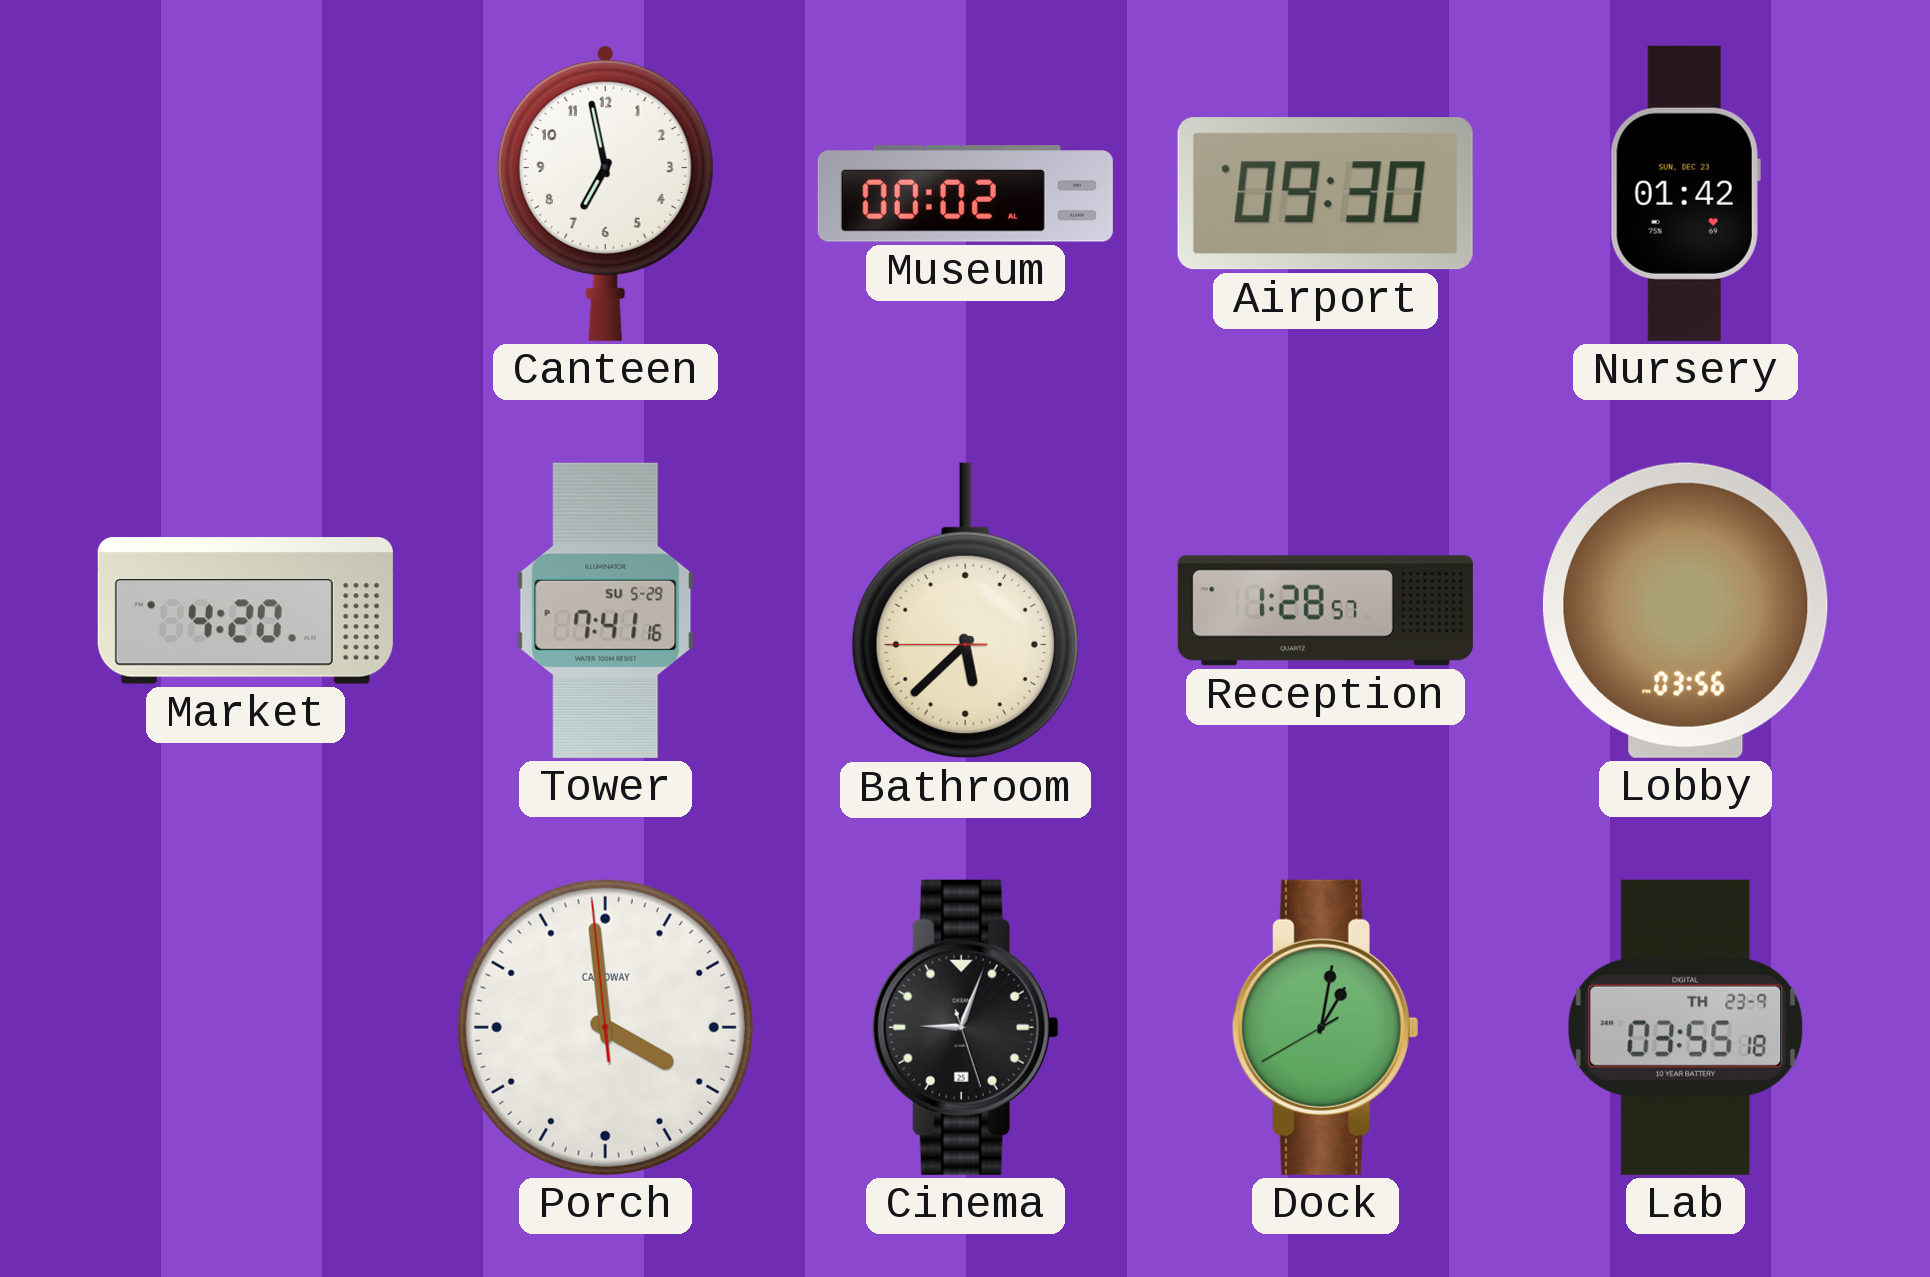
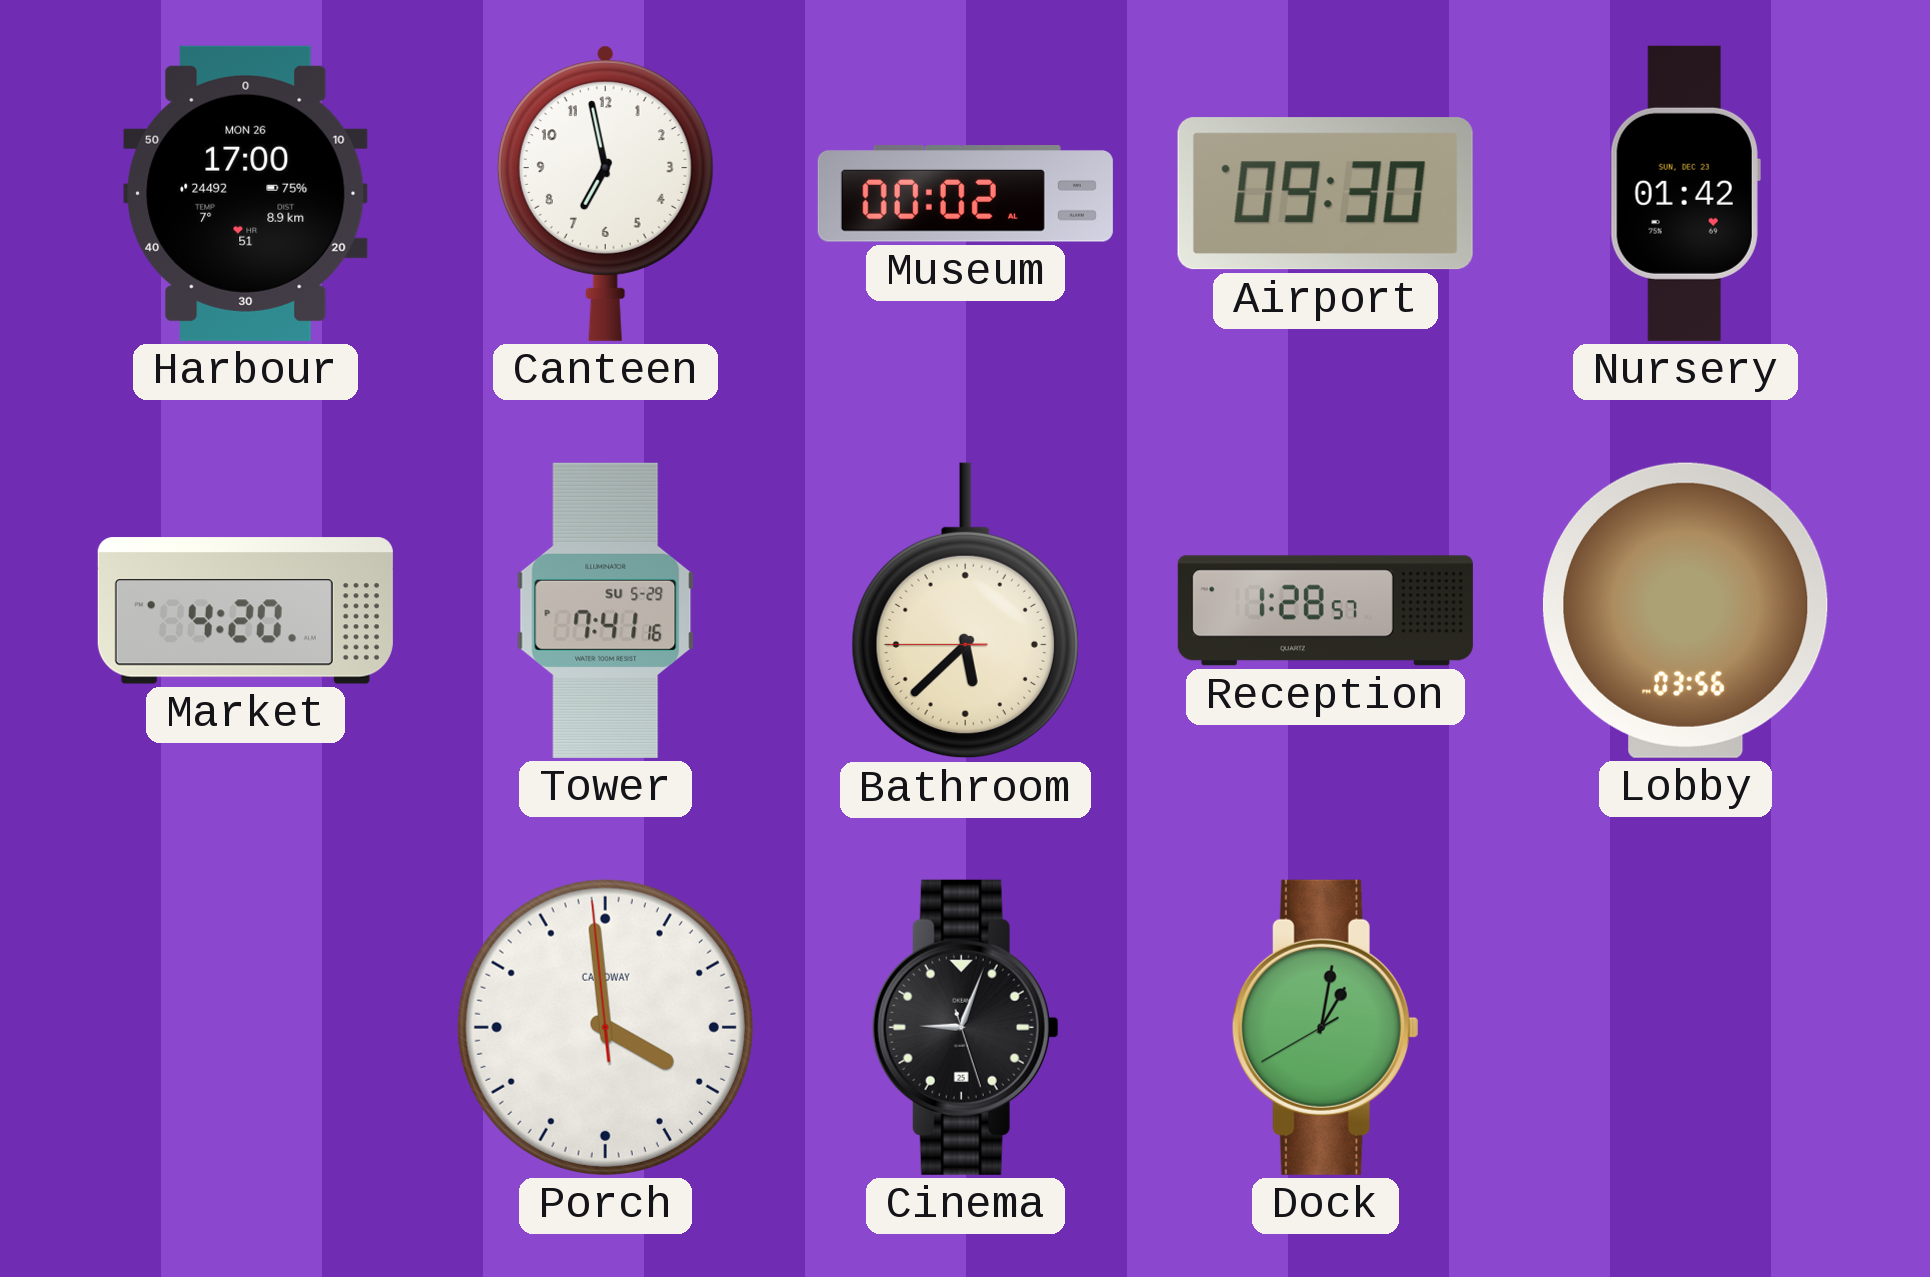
Harbour: none -> 17:00 (246, 193)
Lab: 03:55 -> none (1686, 1027)
